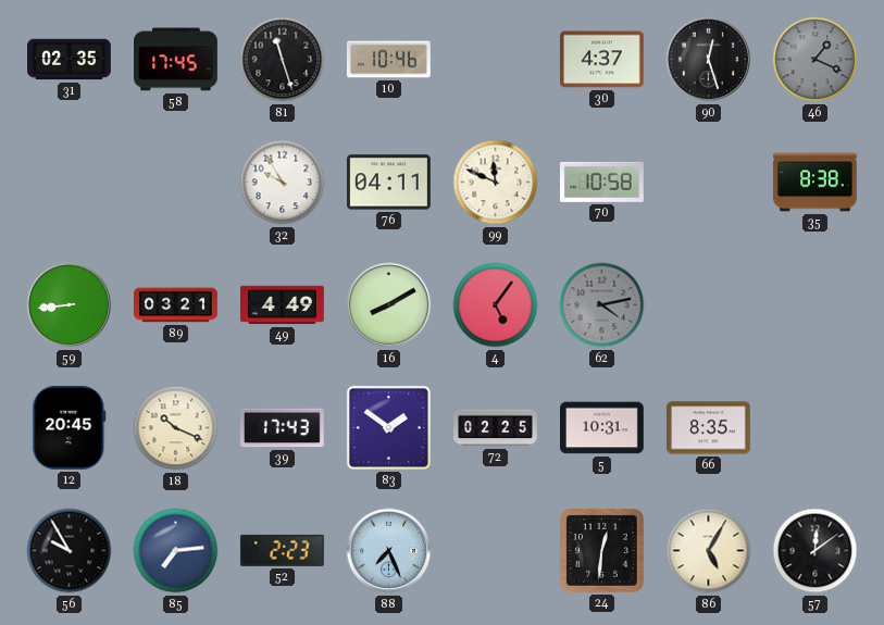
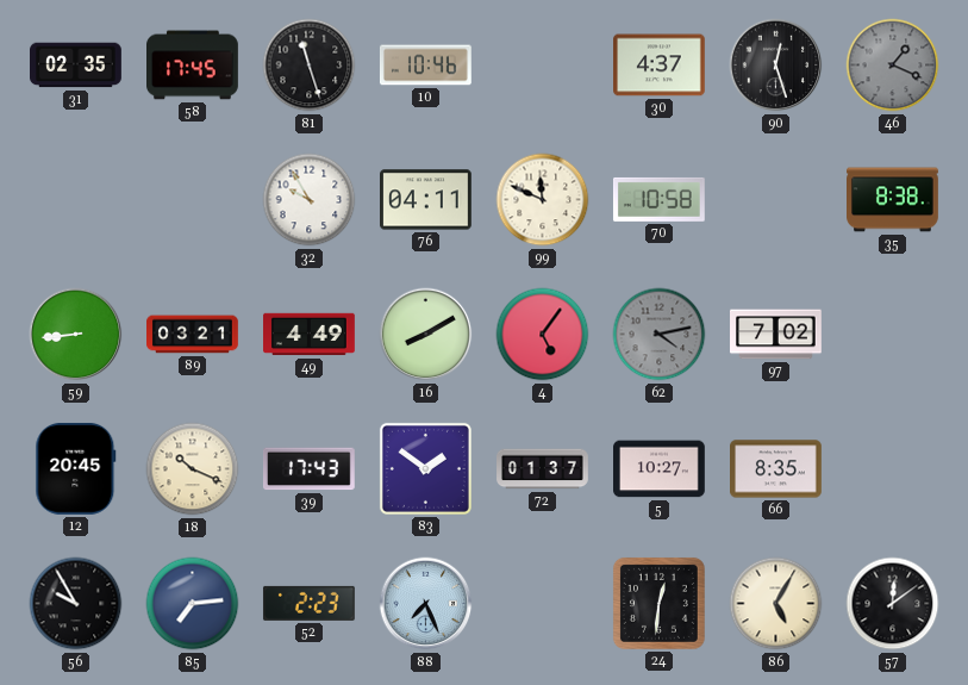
97: none -> 7:02 (776, 335)
72: 02:25 -> 01:37 (543, 469)
5: 10:31 -> 10:27 (660, 469)
